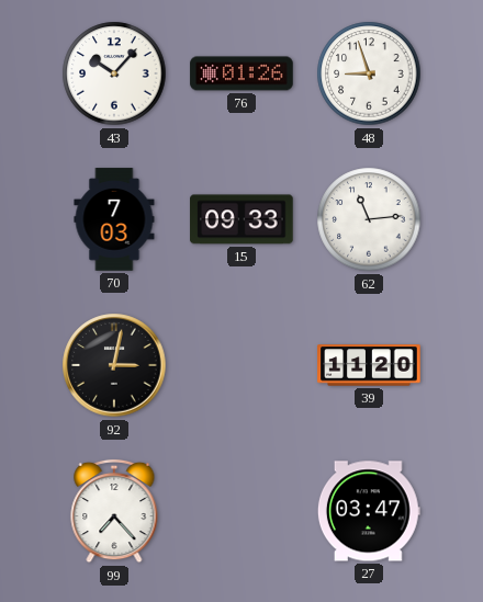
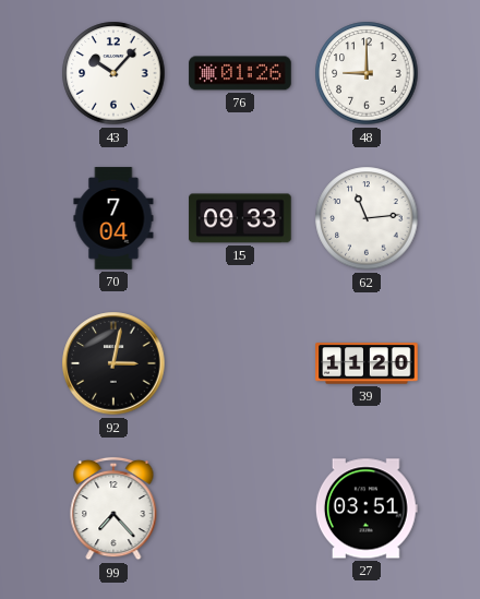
48: 8:57 -> 9:00 (367, 73)
70: 7:03 -> 7:04 (113, 218)
27: 03:47 -> 03:51 (367, 508)
